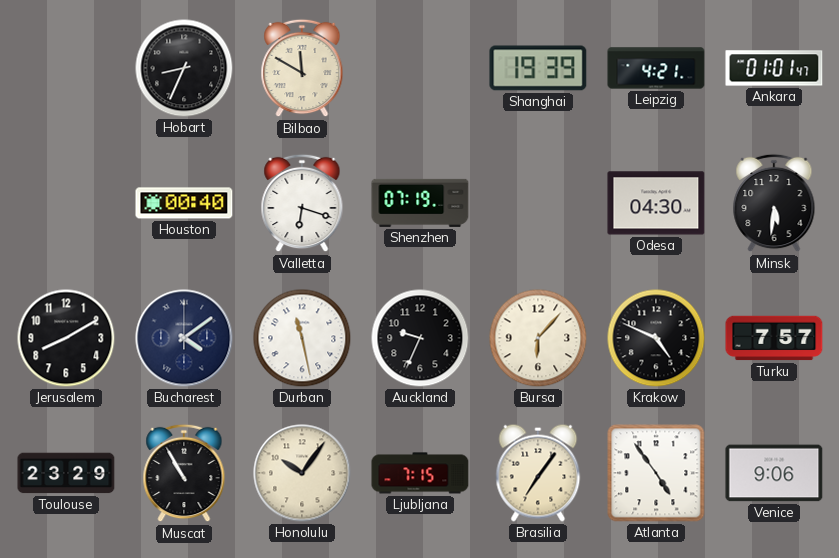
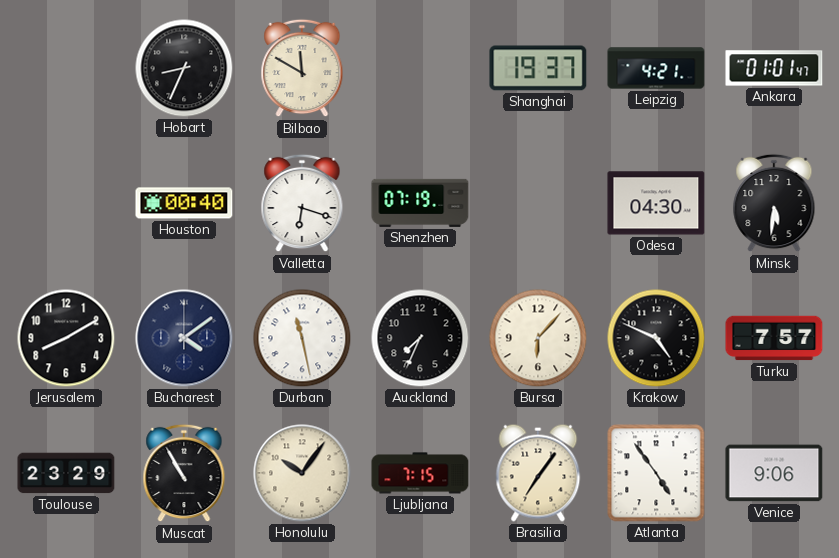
Shanghai: 19:39 -> 19:37 (538, 68)
Auckland: 9:34 -> 7:34 (420, 338)
